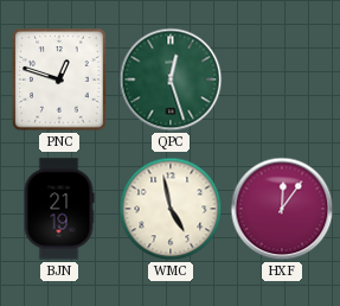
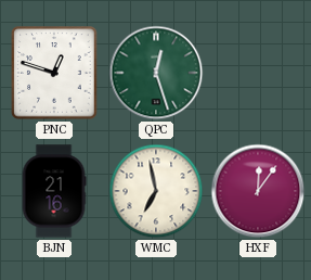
BJN: 21:19 -> 21:16 (54, 191)
WMC: 4:58 -> 6:58 (156, 191)
